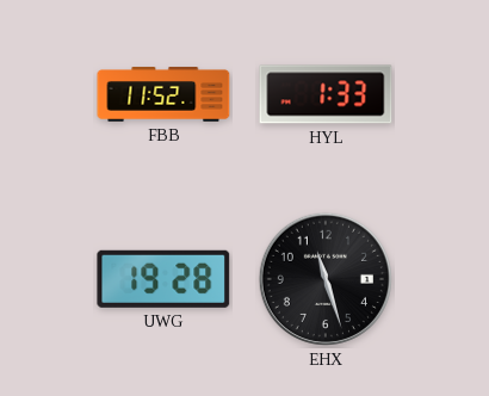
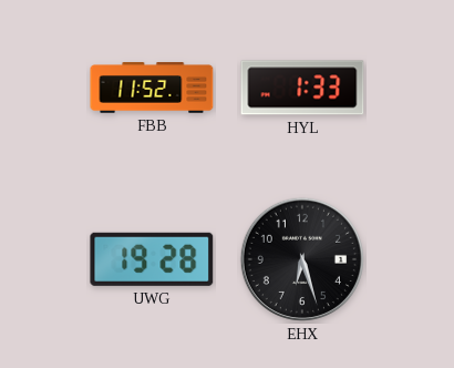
EHX: 11:27 -> 6:27 (302, 259)
